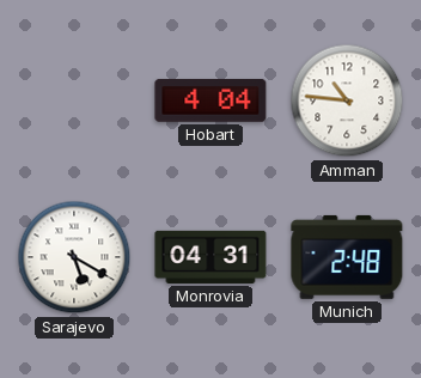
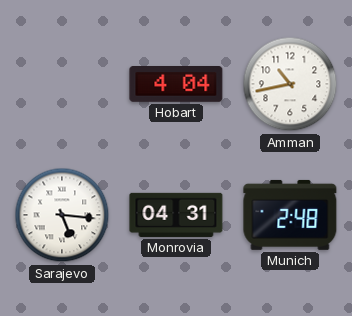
Amman: 10:46 -> 10:43 (290, 84)
Sarajevo: 5:20 -> 5:16 (62, 215)
